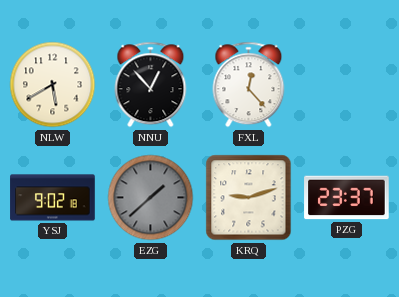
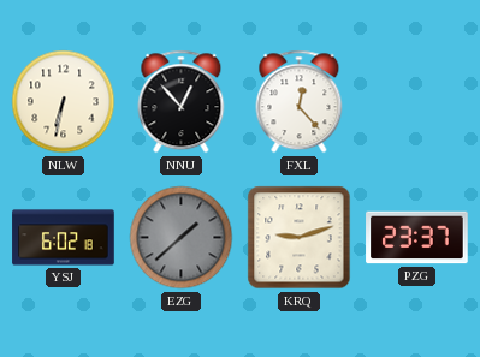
NLW: 5:40 -> 6:32 (64, 102)
YSJ: 9:02 -> 6:02 (64, 238)
